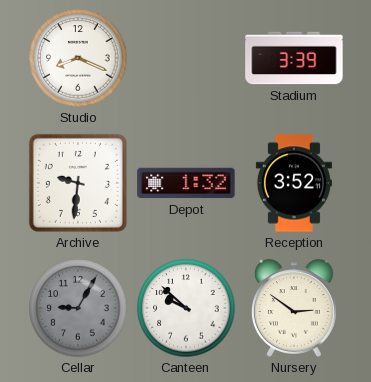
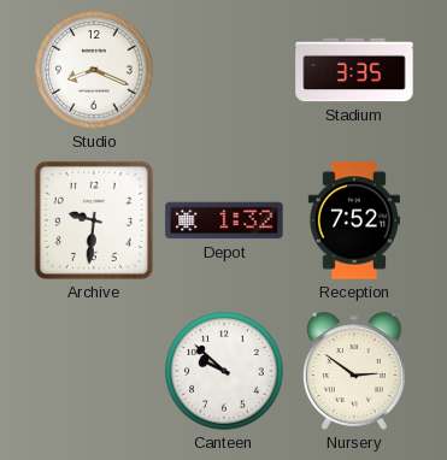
Stadium: 3:39 -> 3:35 (354, 70)
Reception: 3:52 -> 7:52 (354, 220)
Cellar: 9:05 -> none (78, 308)
